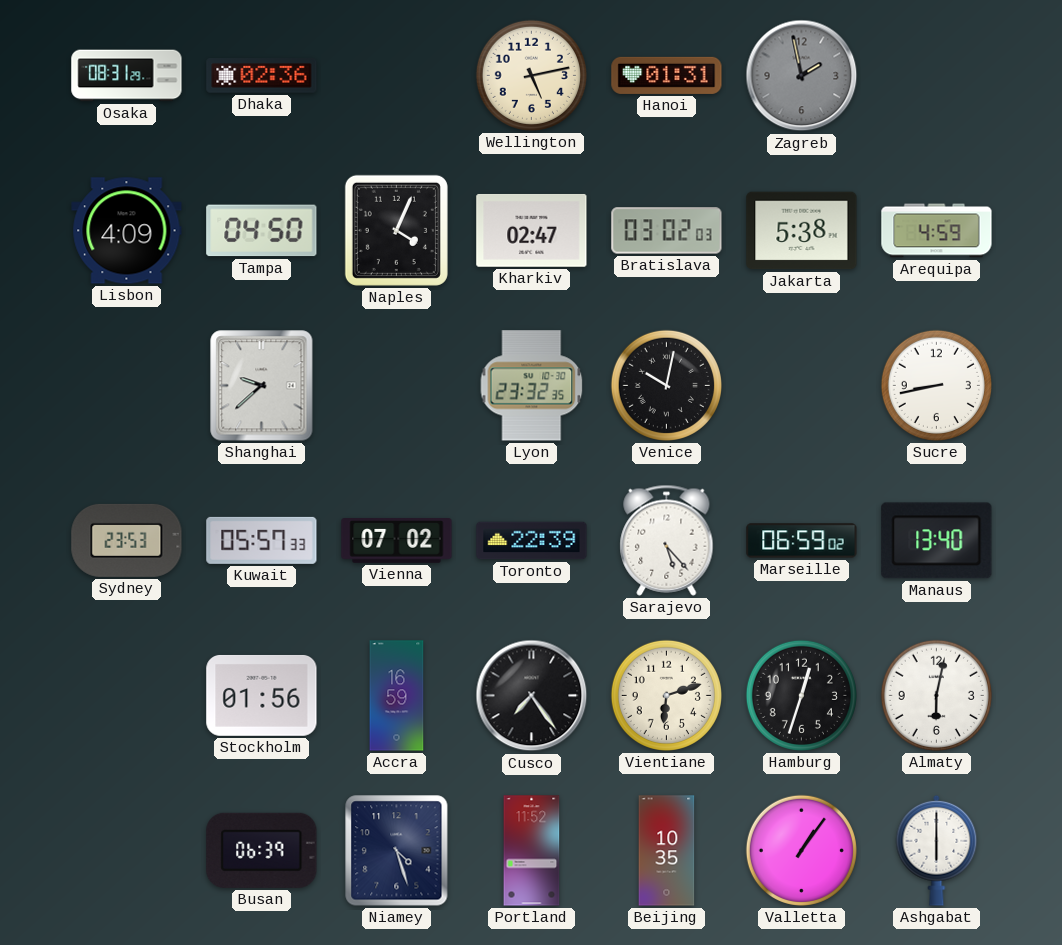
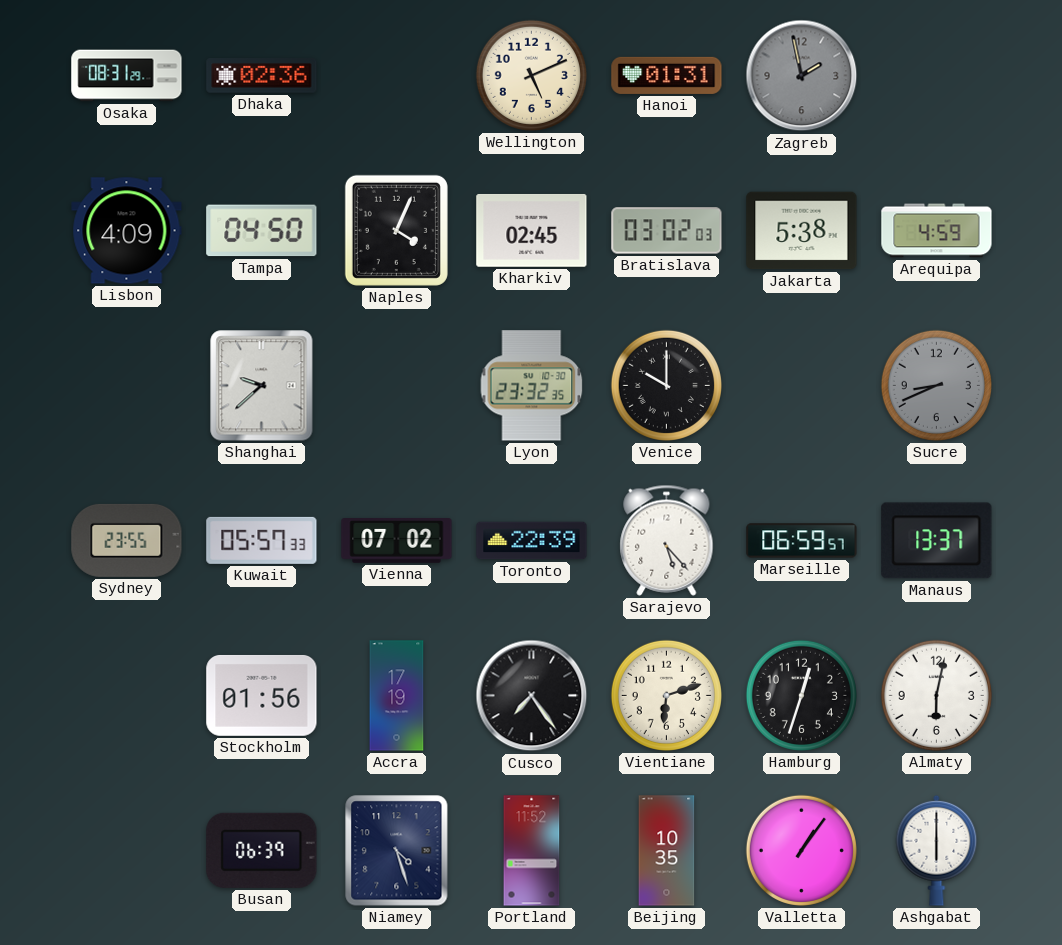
Wellington: 5:13 -> 5:11 (531, 75)
Kharkiv: 02:47 -> 02:45 (532, 230)
Venice: 10:02 -> 10:00 (666, 385)
Sucre: 8:43 -> 8:41 (936, 385)
Sucre dial: white -> grey (936, 385)
Sydney: 23:53 -> 23:55 (127, 540)
Marseille: 06:59:02 -> 06:59:57 (802, 541)
Manaus: 13:40 -> 13:37 (937, 541)
Accra: 16:59 -> 17:19 (397, 696)
